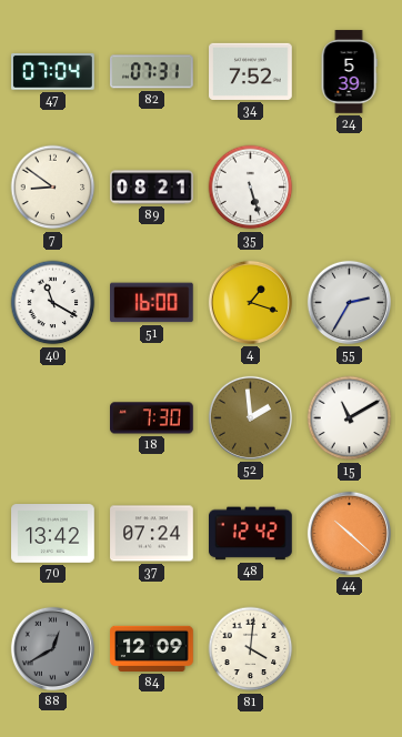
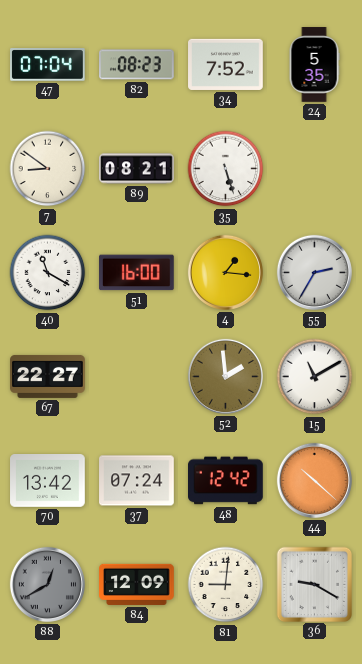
82: 07:31 -> 08:23 (137, 65)
24: 5:39 -> 5:35 (314, 65)
4: 1:18 -> 1:16 (225, 272)
67: none -> 22:27 (48, 376)
18: 7:30 -> none (152, 418)
81: 4:01 -> 9:01 (226, 585)
36: none -> 9:20 (314, 584)
